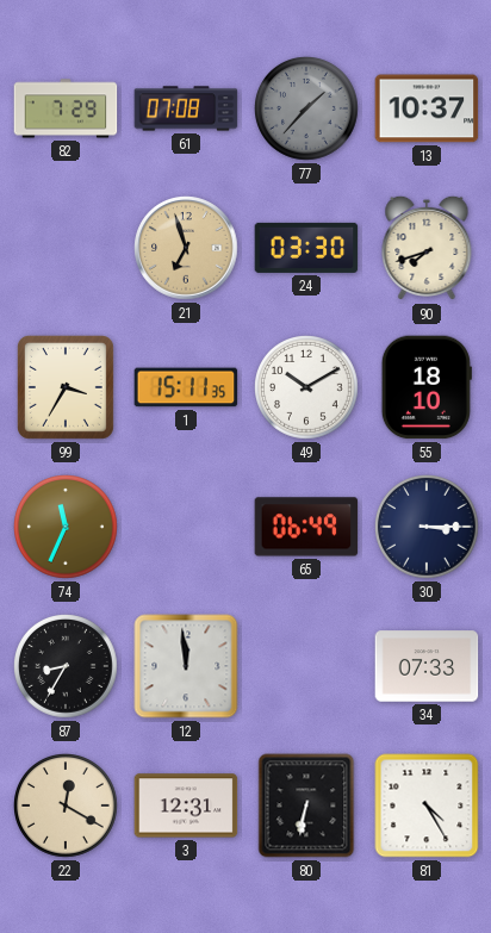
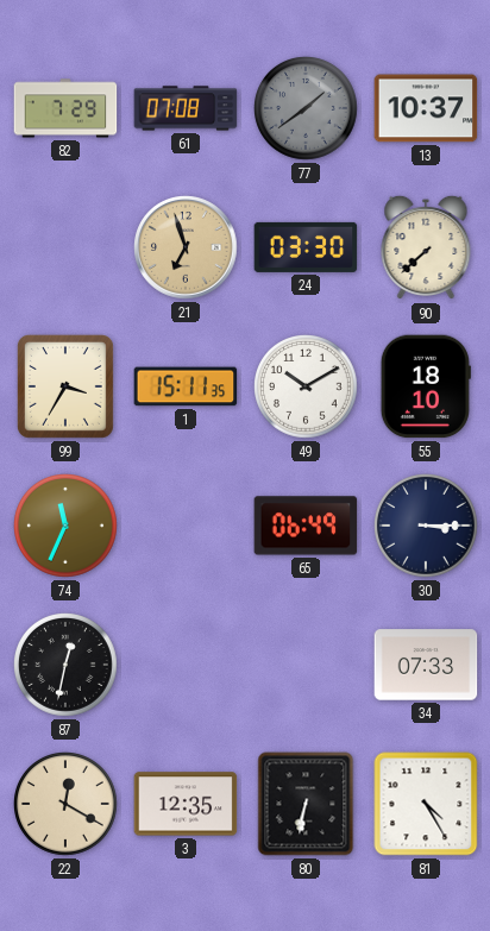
77: 1:37 -> 1:39 (307, 109)
90: 7:42 -> 7:38 (426, 247)
87: 8:35 -> 12:32 (67, 666)
12: 11:59 -> none (186, 666)
3: 12:31 -> 12:35 (186, 804)
